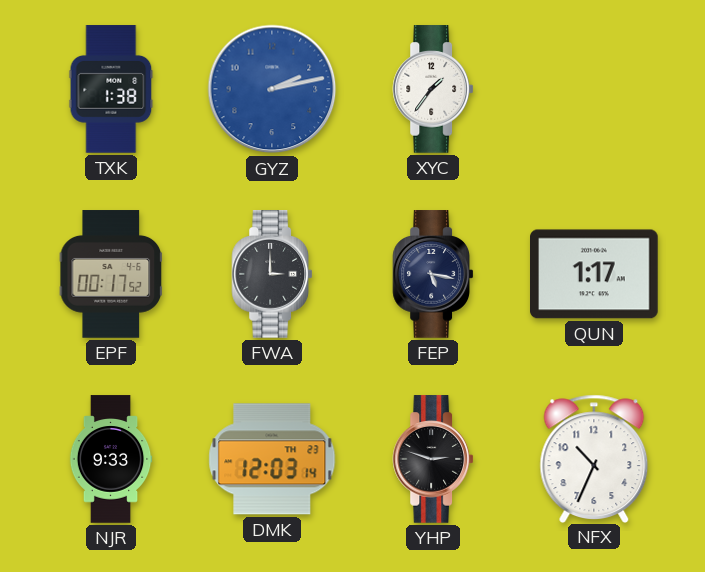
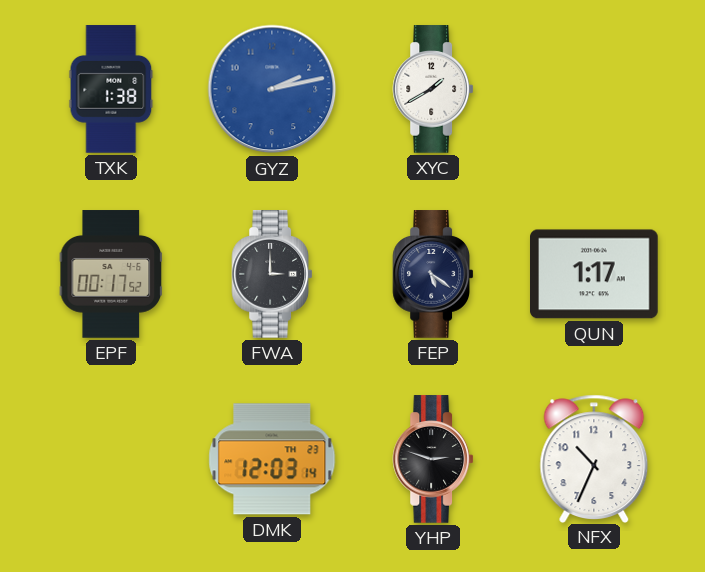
XYC: 1:36 -> 1:40 (433, 89)
FEP: 5:17 -> 5:21 (433, 274)
NJR: 9:33 -> none (111, 459)
